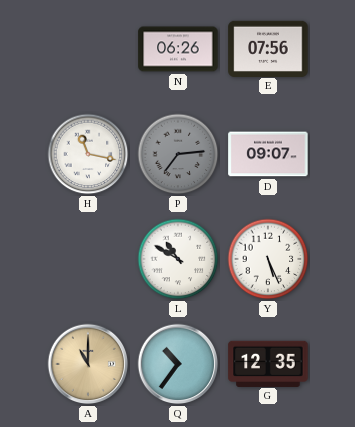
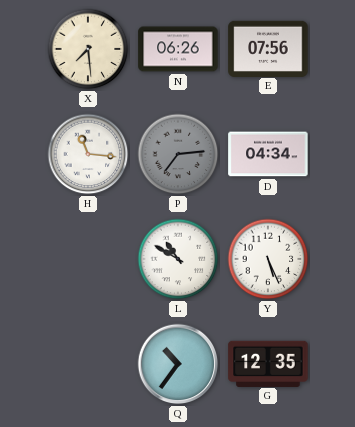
X: none -> 7:29 (88, 49)
H: 11:17 -> 11:16 (88, 154)
D: 09:07 -> 04:34 (268, 154)
A: 11:00 -> none (88, 364)
